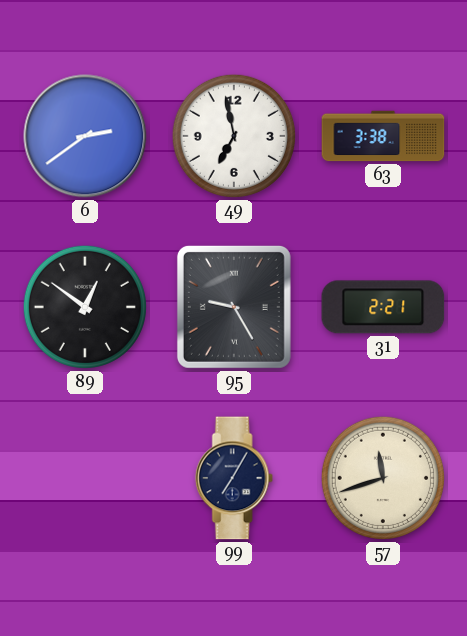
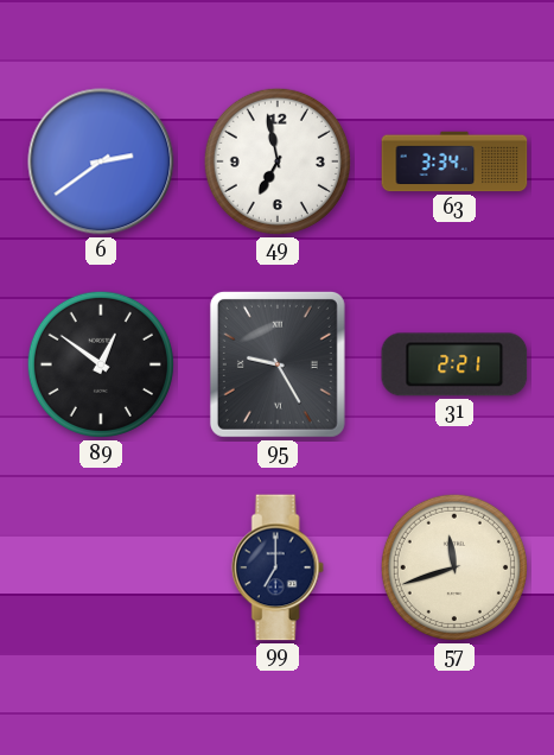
63: 3:38 -> 3:34 (454, 161)
99: 7:05 -> 7:00 (278, 567)
